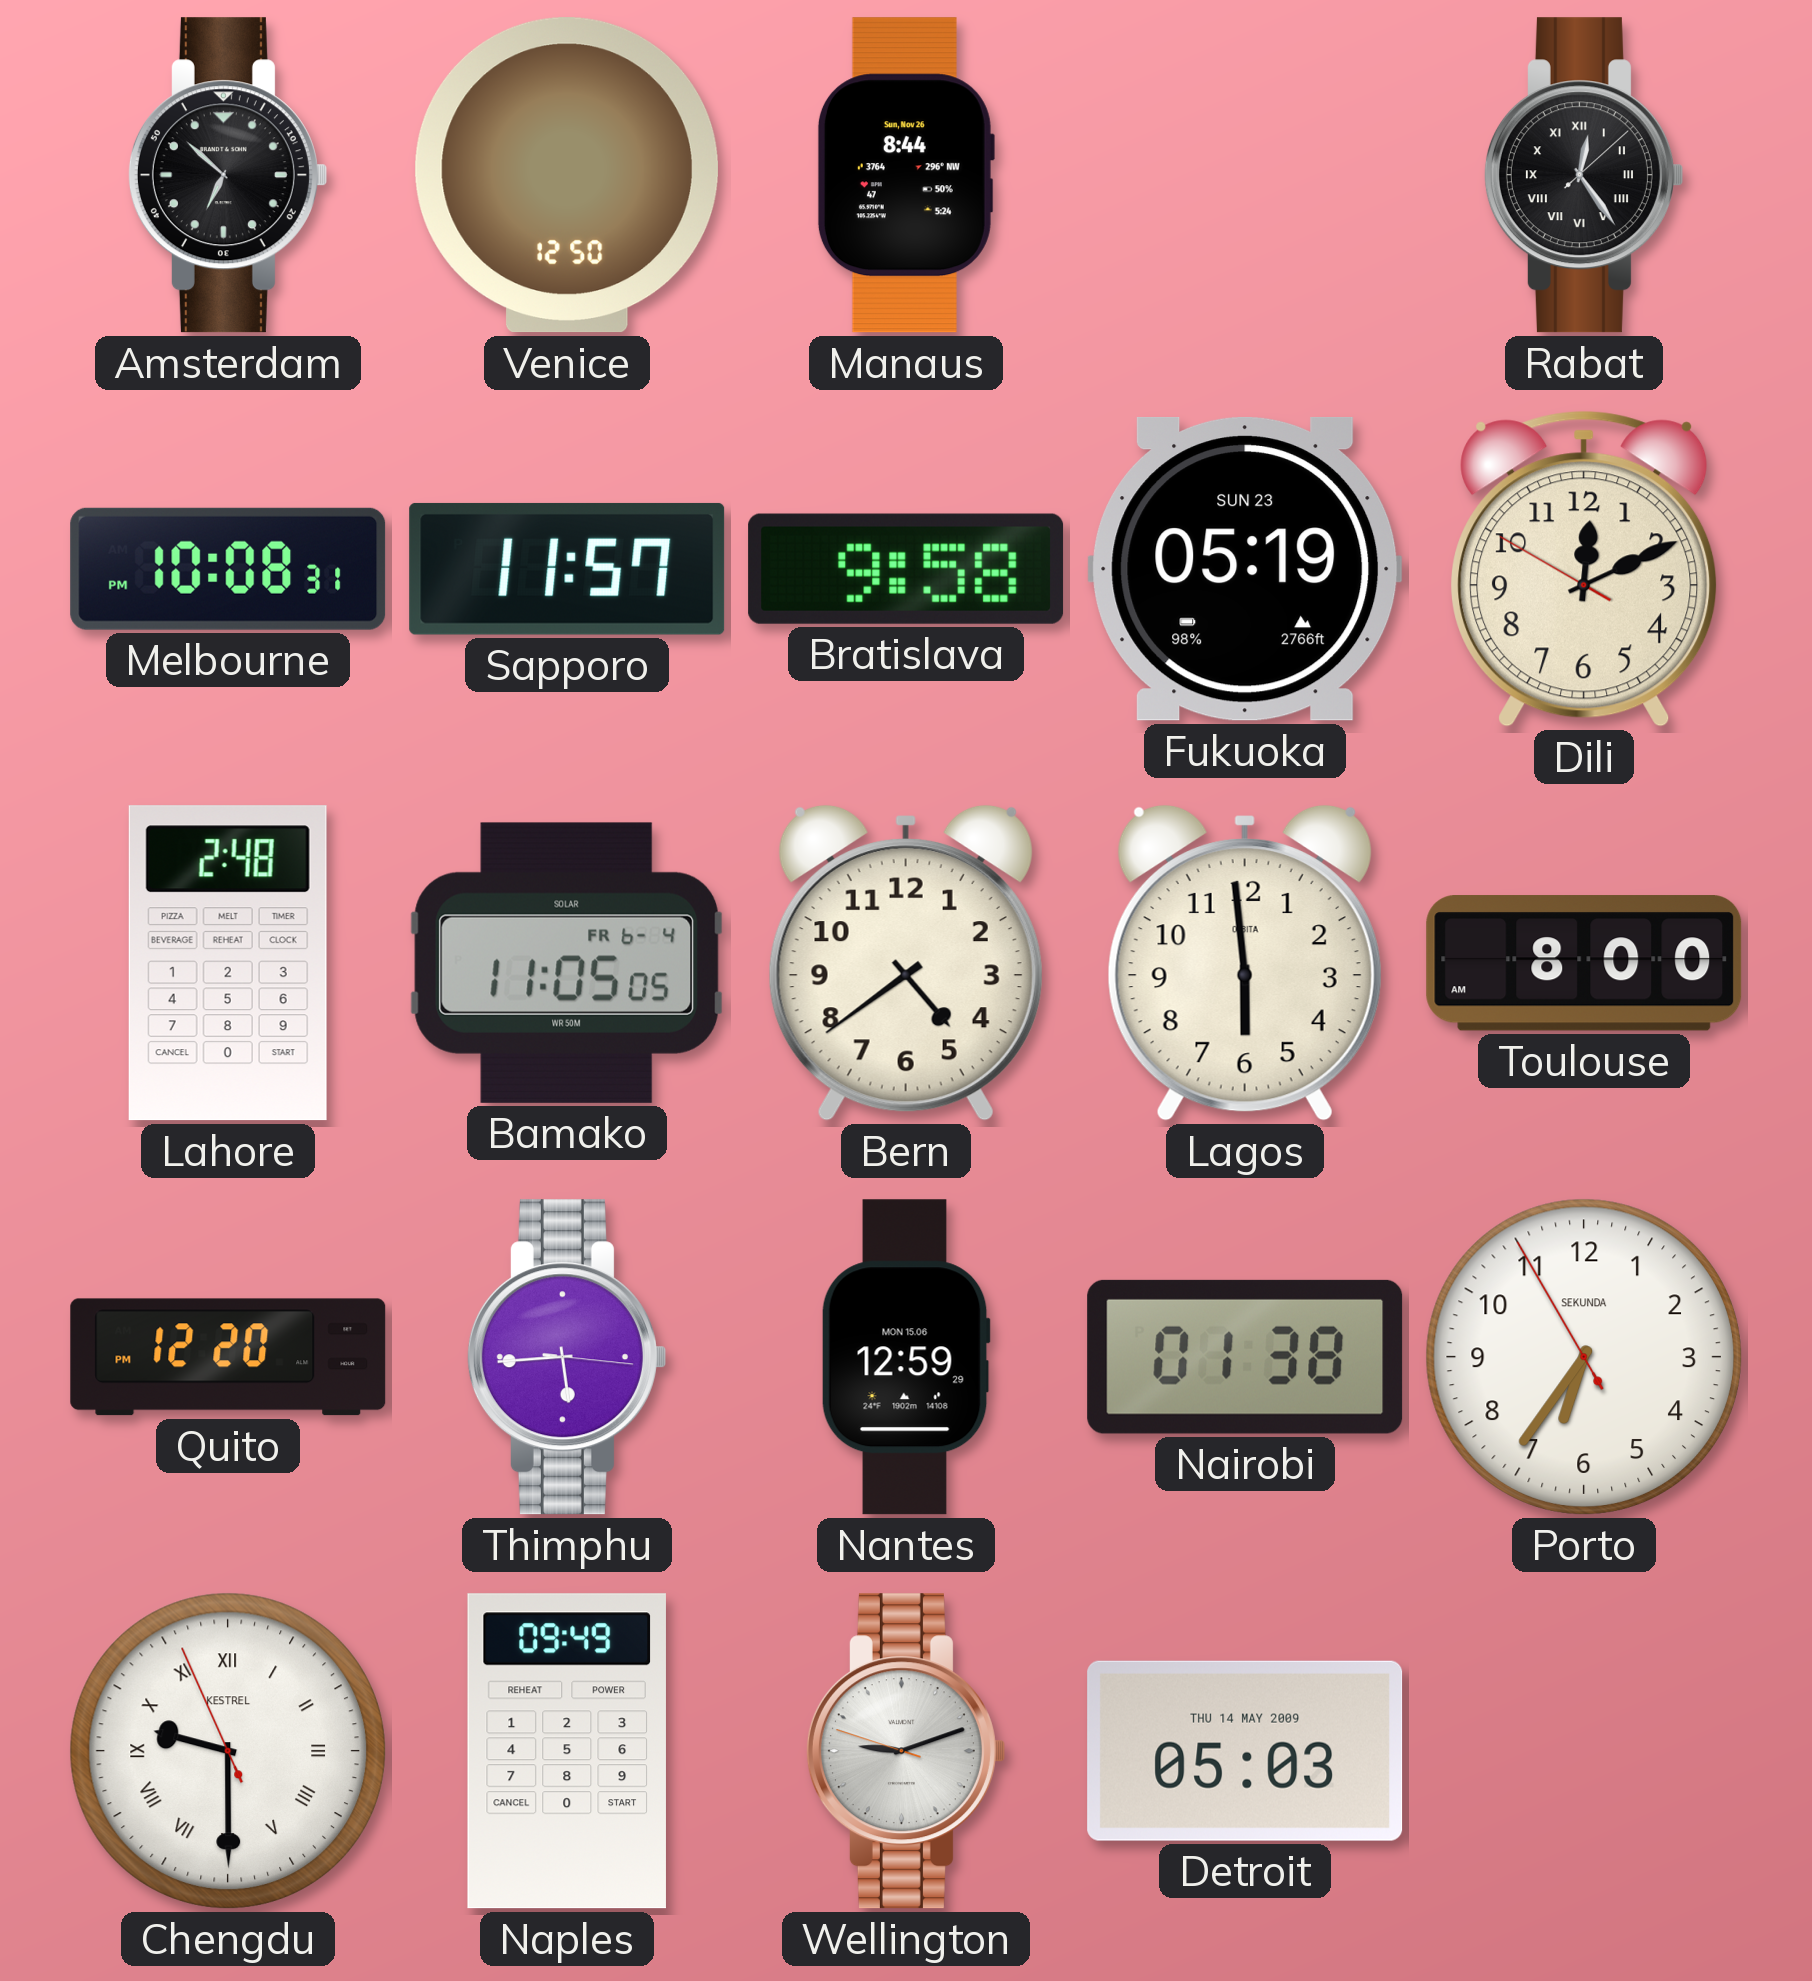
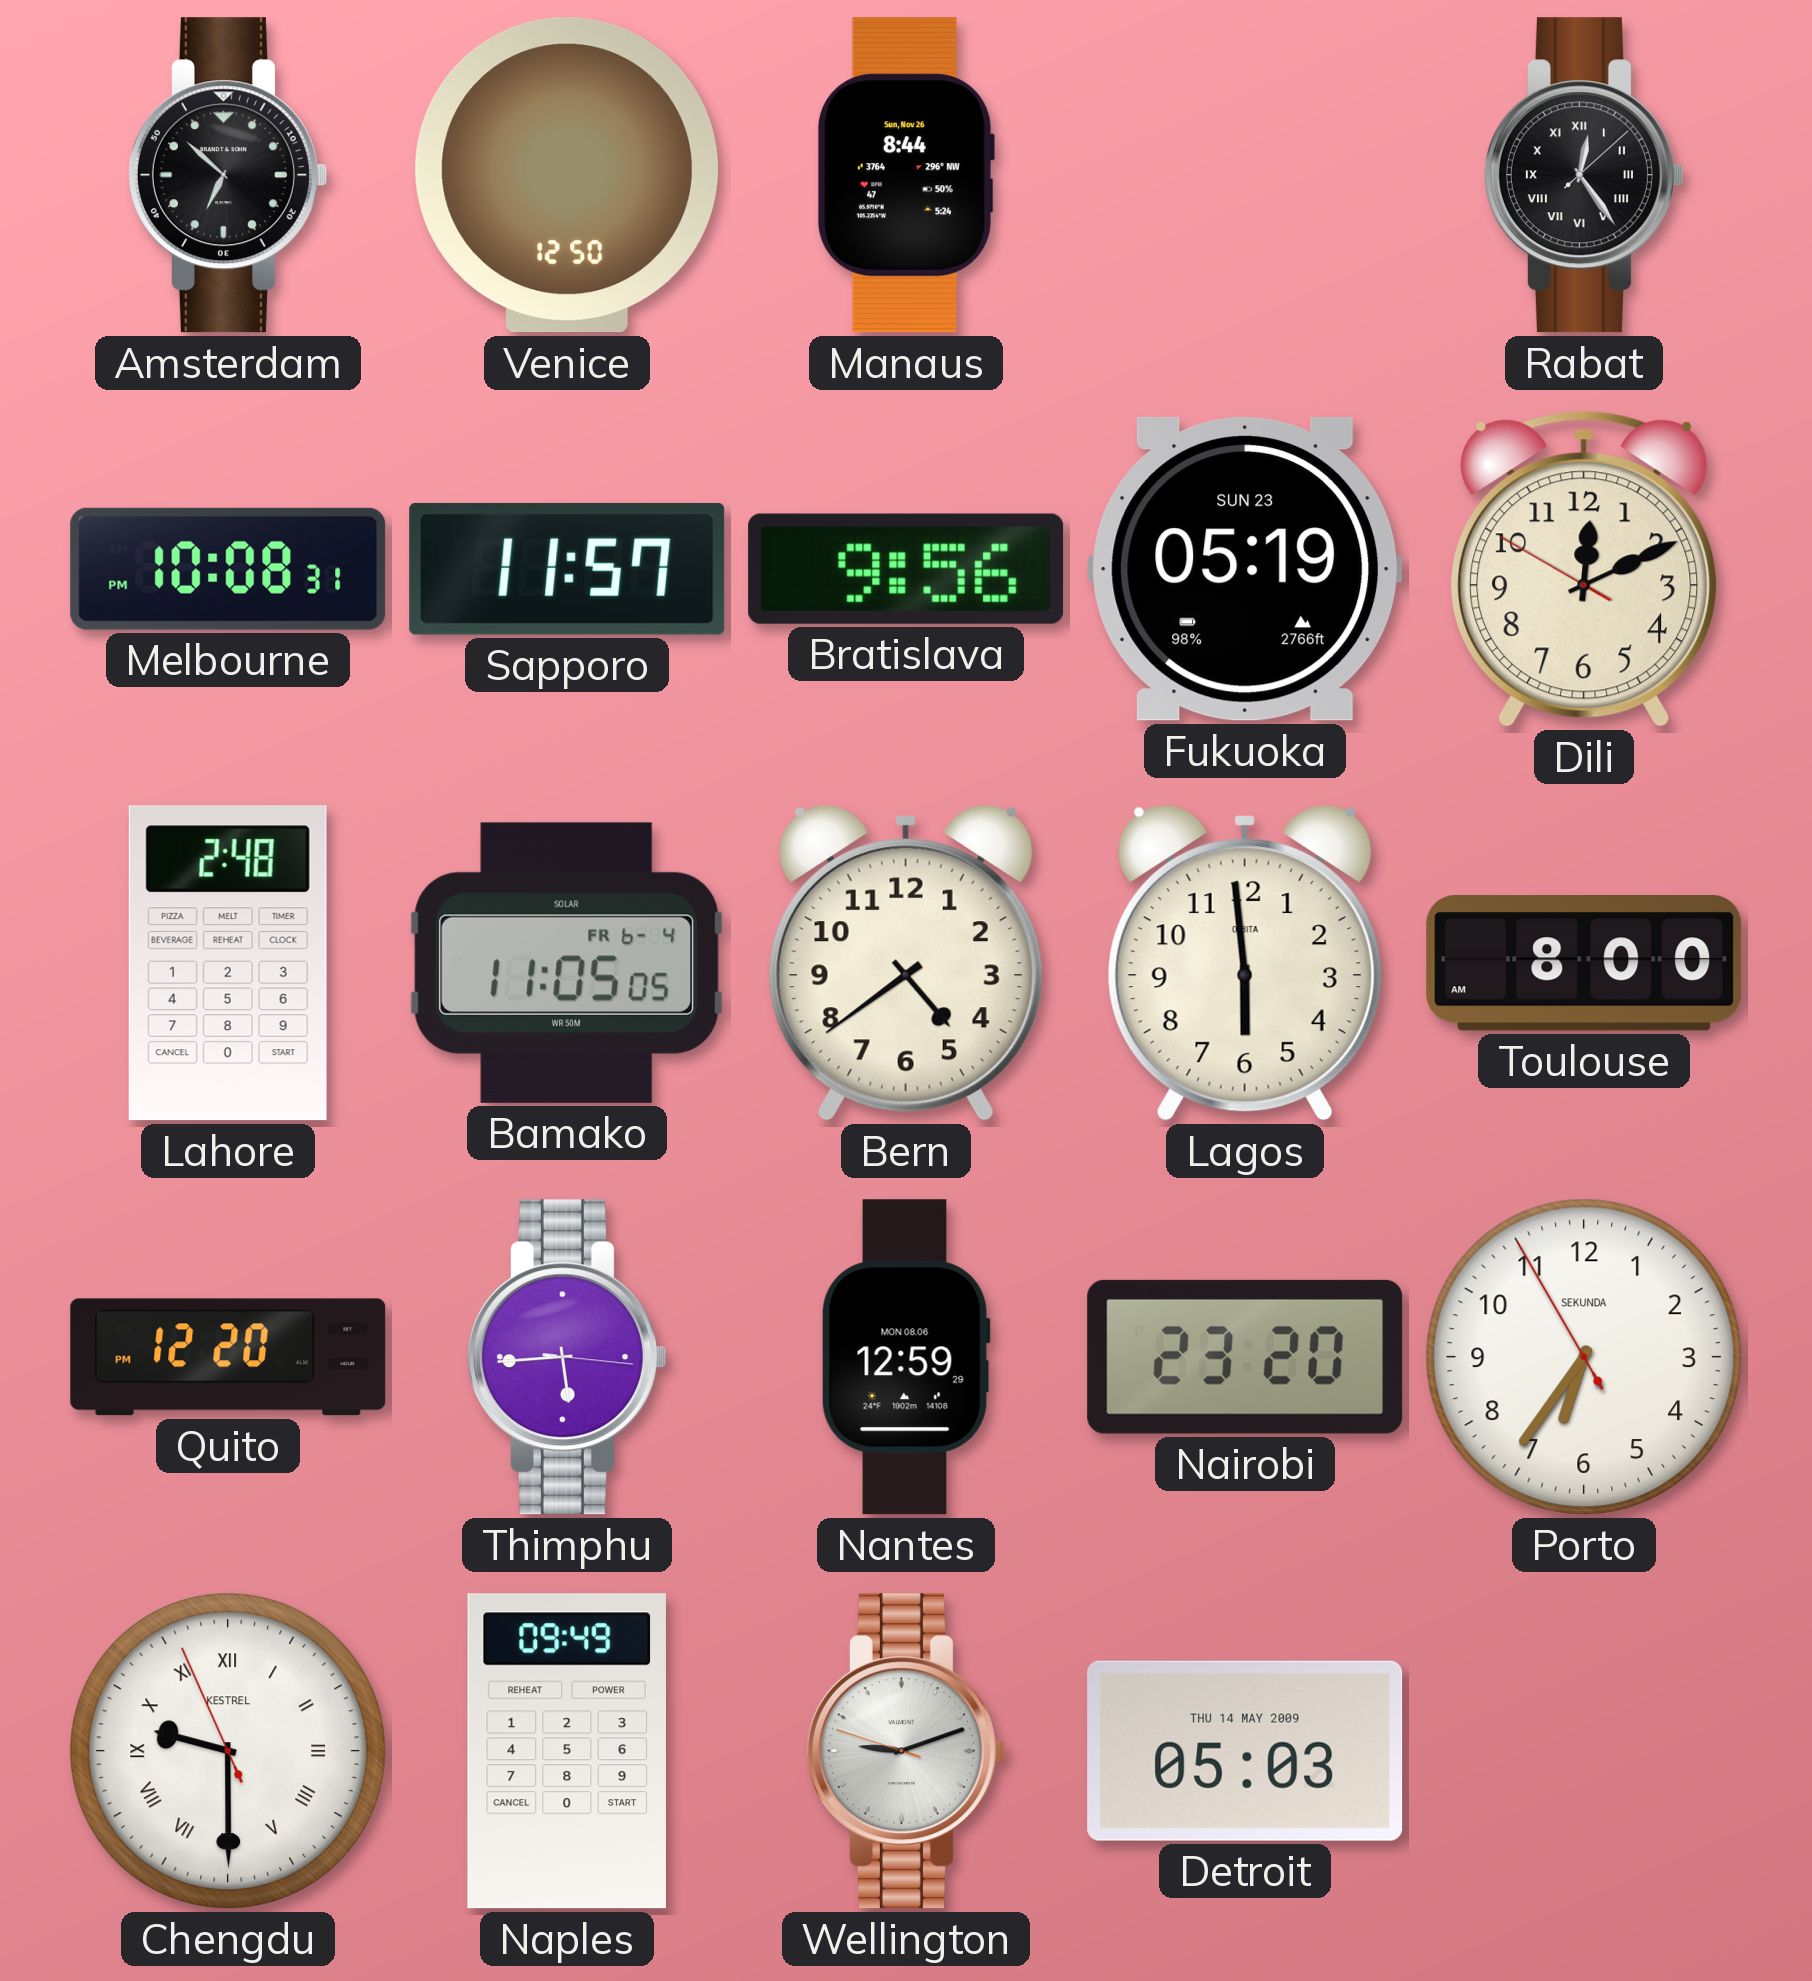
Bratislava: 9:58 -> 9:56 (906, 569)
Nantes date: MON 15.06 -> MON 08.06 (906, 1357)
Nairobi: 01:38 -> 23:20 (1245, 1357)
